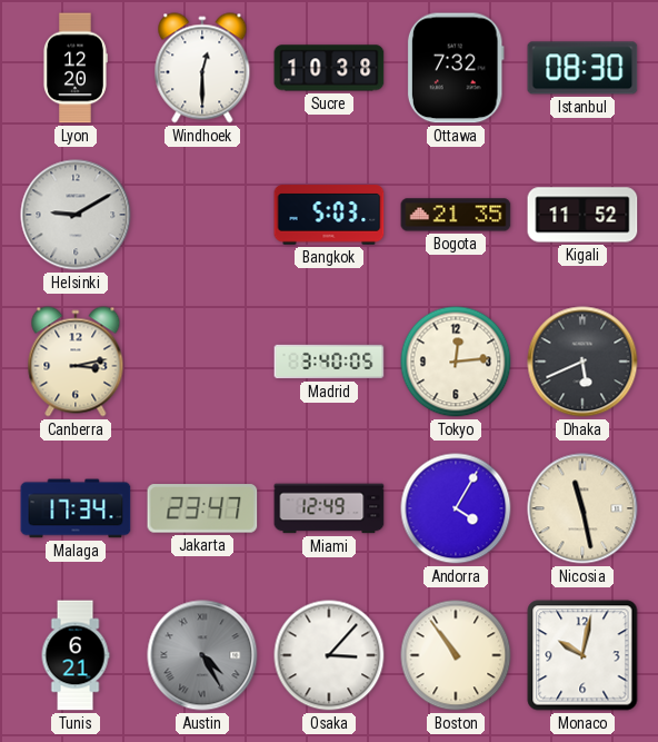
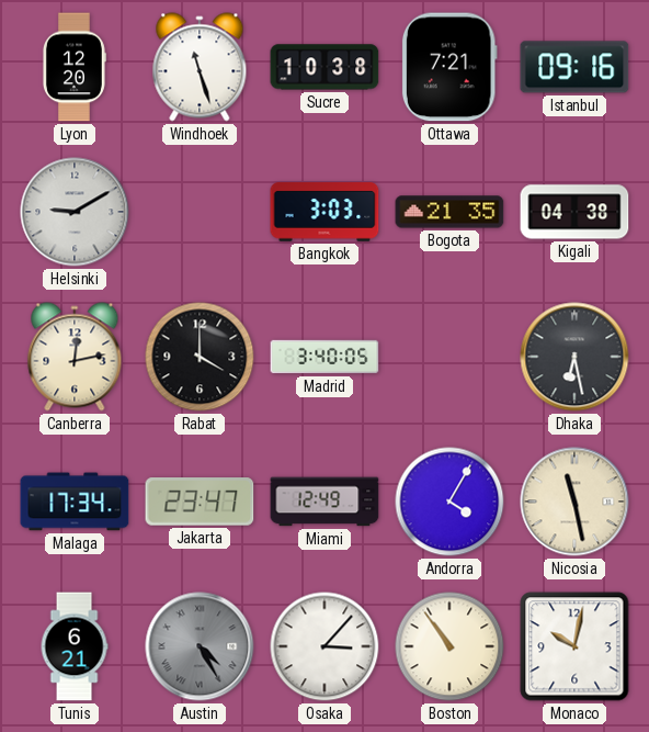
Windhoek: 12:30 -> 11:27 (200, 67)
Ottawa: 7:32 -> 7:21 (449, 67)
Istanbul: 08:30 -> 09:16 (574, 67)
Bangkok: 5:03 -> 3:03 (324, 212)
Kigali: 11:52 -> 04:38 (574, 212)
Canberra: 3:13 -> 12:13 (75, 357)
Rabat: none -> 4:00 (200, 357)
Tokyo: 12:14 -> none (456, 362)
Dhaka: 5:41 -> 6:28 (574, 357)
